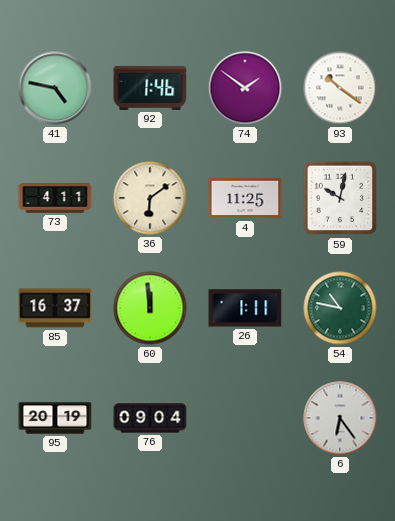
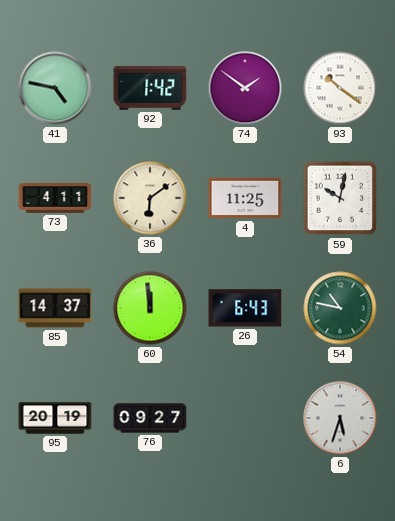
92: 1:46 -> 1:42 (150, 88)
85: 16:37 -> 14:37 (55, 308)
26: 1:11 -> 6:43 (245, 308)
76: 09:04 -> 09:27 (150, 418)
6: 6:24 -> 5:33 (340, 418)
